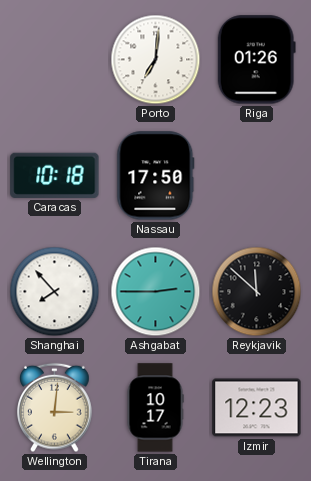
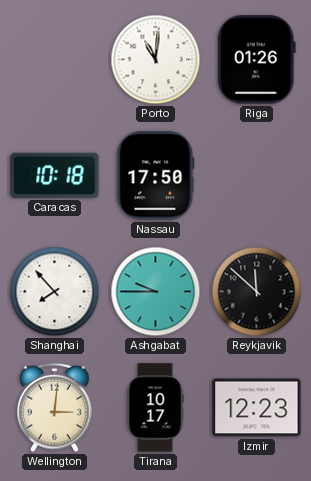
Porto: 7:01 -> 11:01 (156, 60)
Ashgabat: 2:45 -> 9:45 (156, 292)
